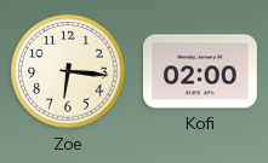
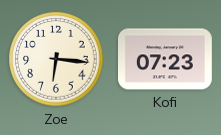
Kofi: 02:00 -> 07:23 (166, 59)
